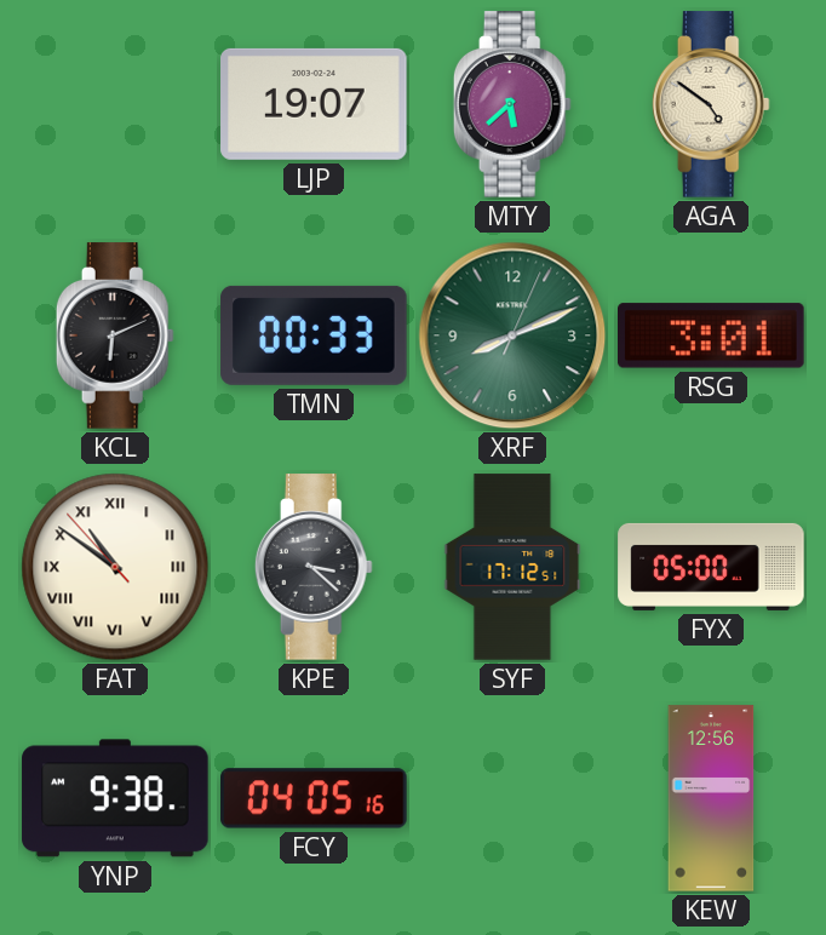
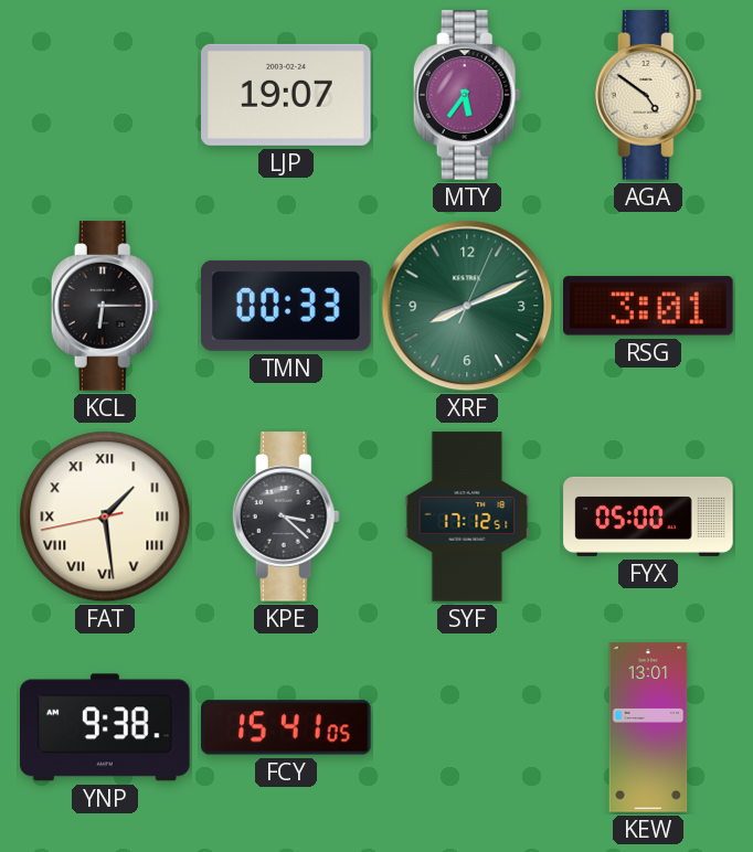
MTY: 5:38 -> 5:36 (467, 95)
KCL: 6:11 -> 6:15 (105, 306)
FAT: 10:50 -> 1:28 (105, 516)
FCY: 04:05 -> 15:41 (286, 727)
KEW: 12:56 -> 13:01 (648, 727)
